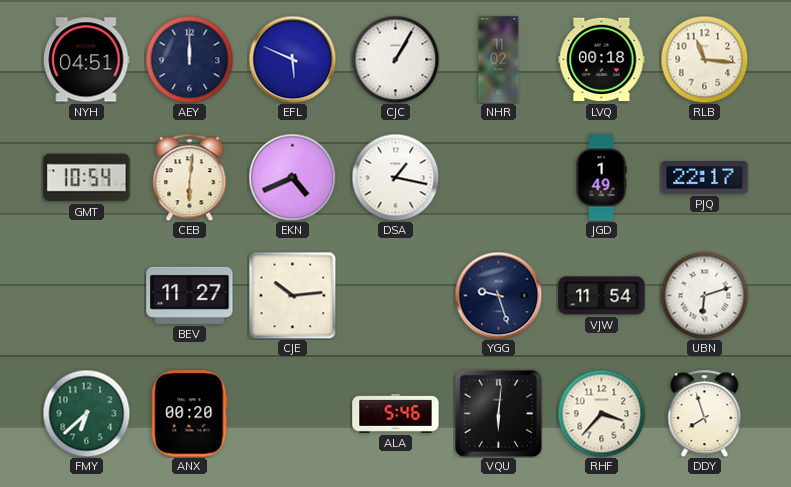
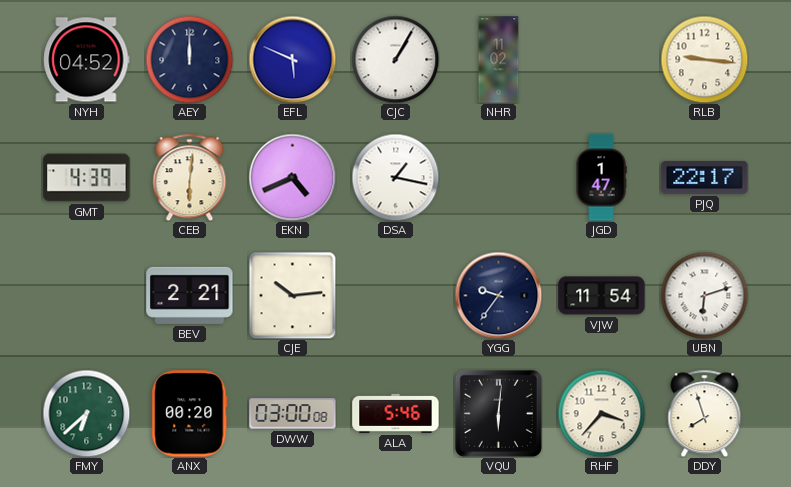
NYH: 04:51 -> 04:52 (87, 60)
LVQ: 00:18 -> none (602, 60)
RLB: 11:16 -> 9:16 (704, 59)
GMT: 10:54 -> 4:39 (87, 178)
JGD: 1:49 -> 1:47 (601, 178)
BEV: 11:27 -> 2:21 (190, 295)
YGG: 9:27 -> 9:36 (498, 295)
DWW: none -> 03:00 (293, 414)
